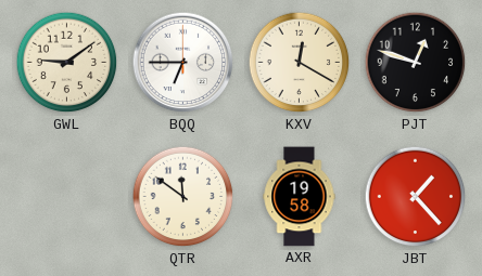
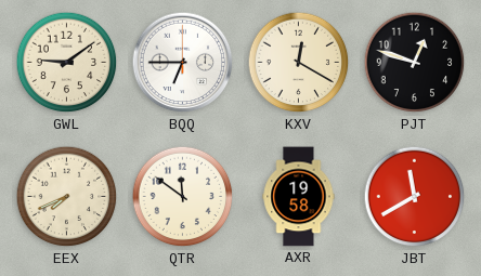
EEX: none -> 7:41 (67, 197)
JBT: 1:23 -> 11:40 (415, 197)
